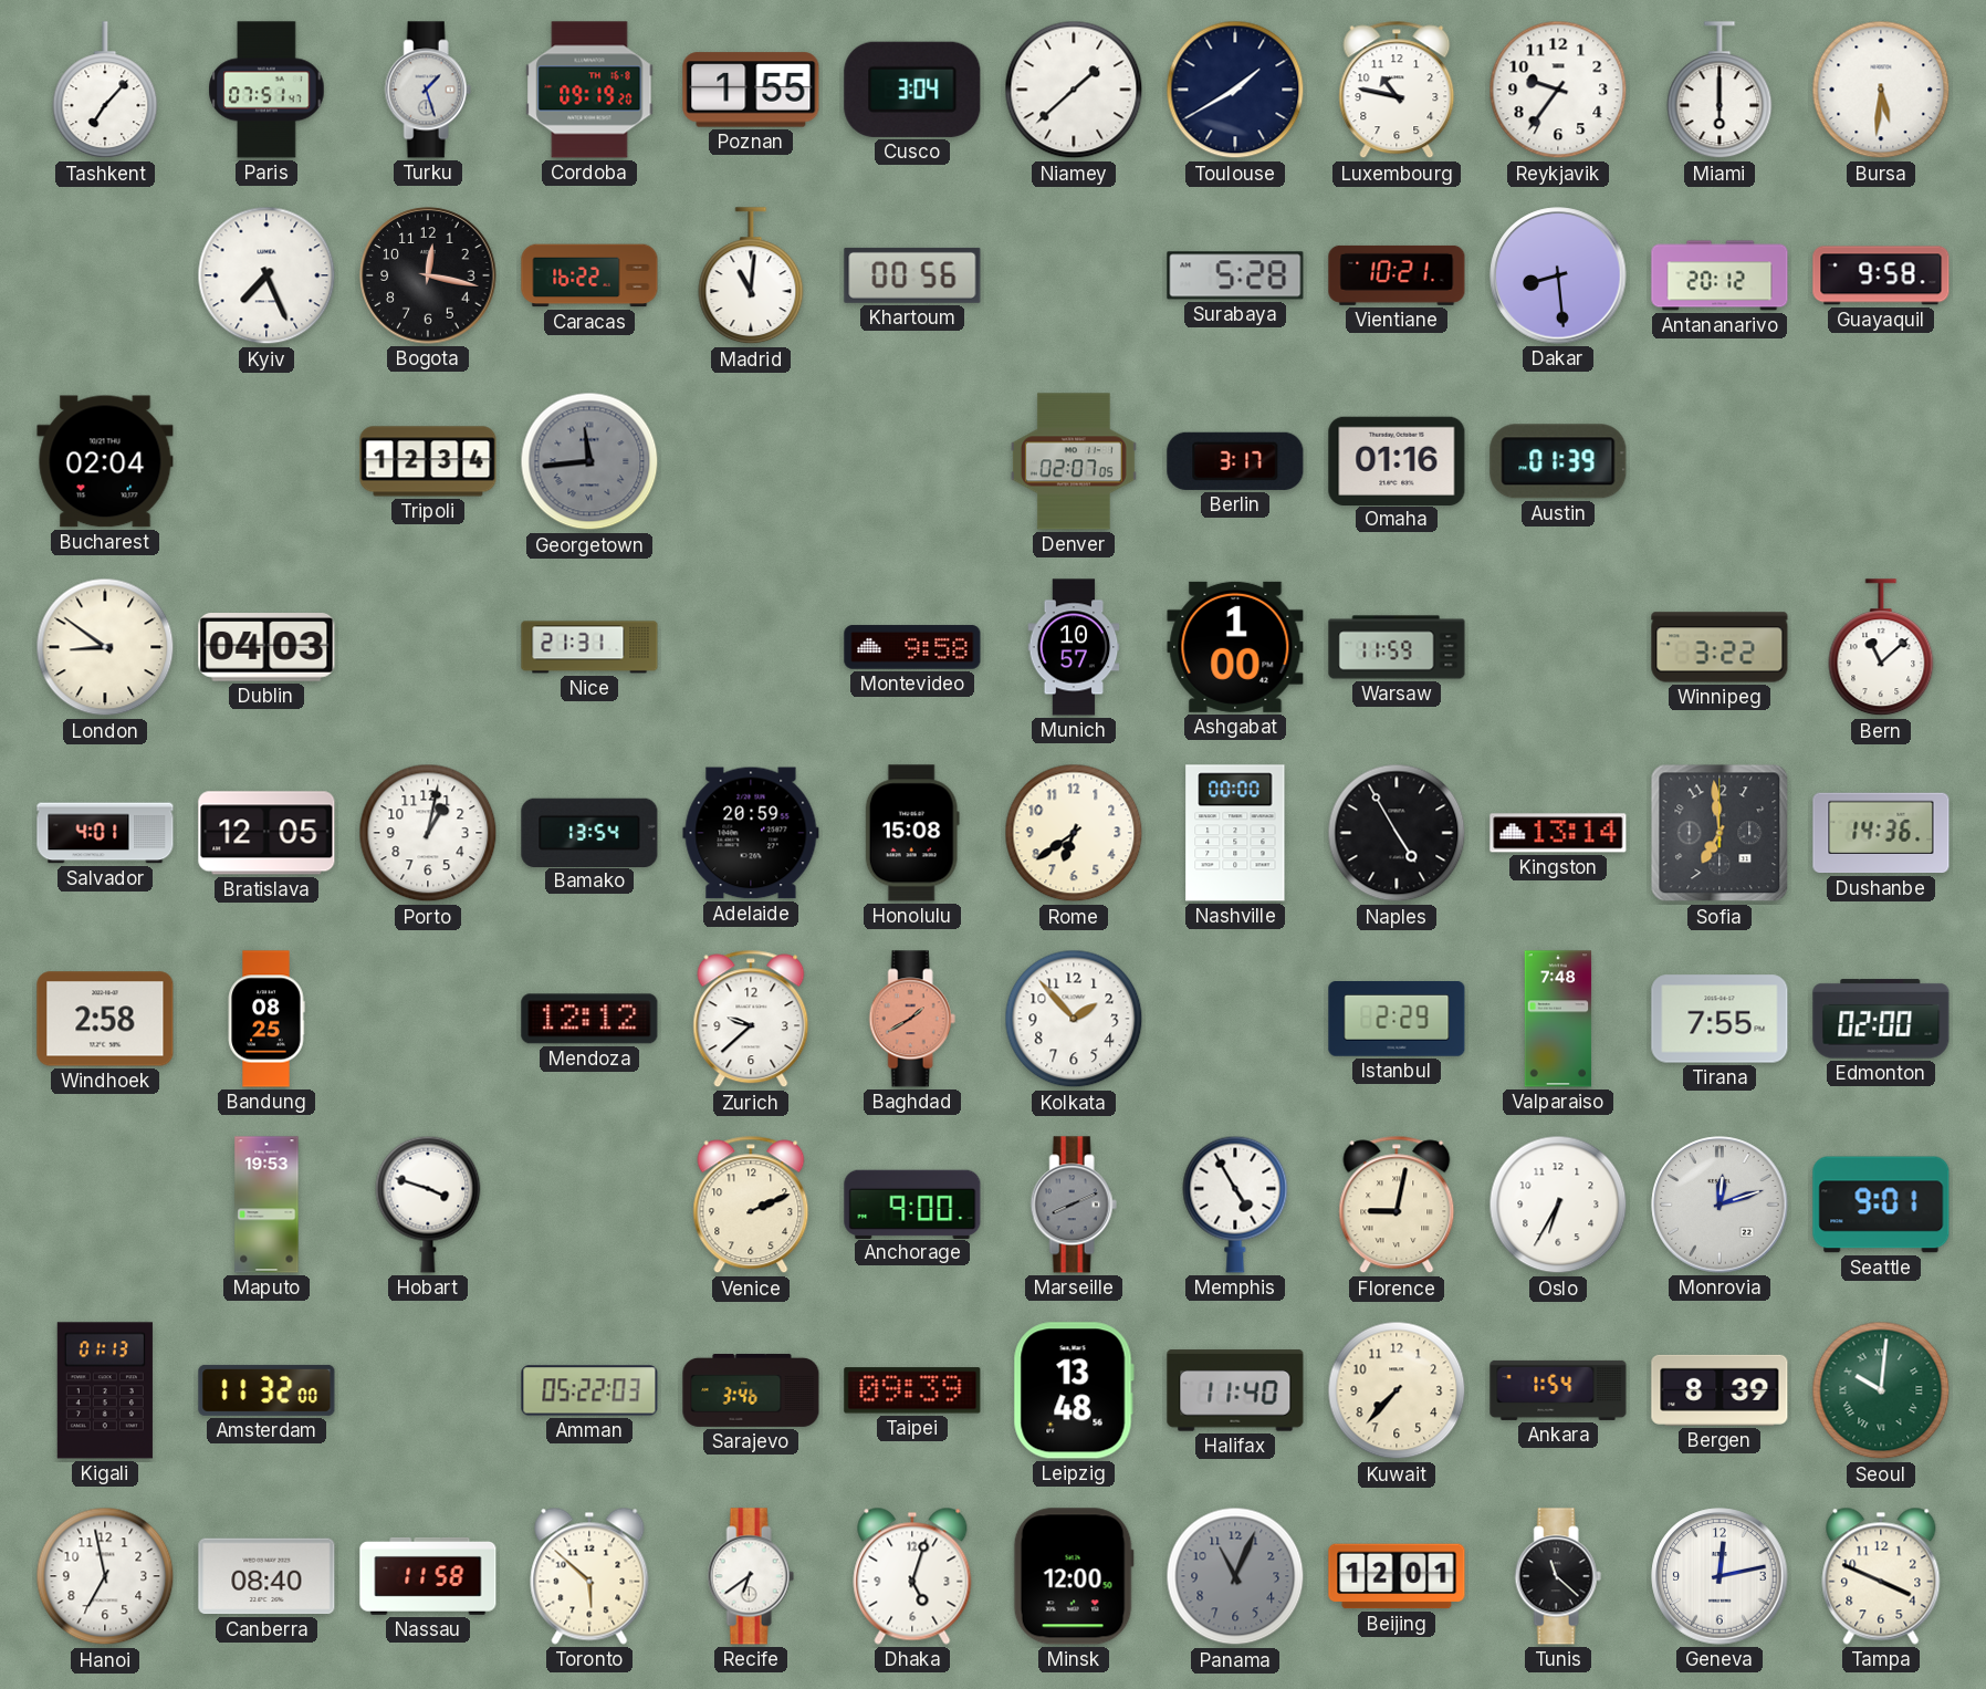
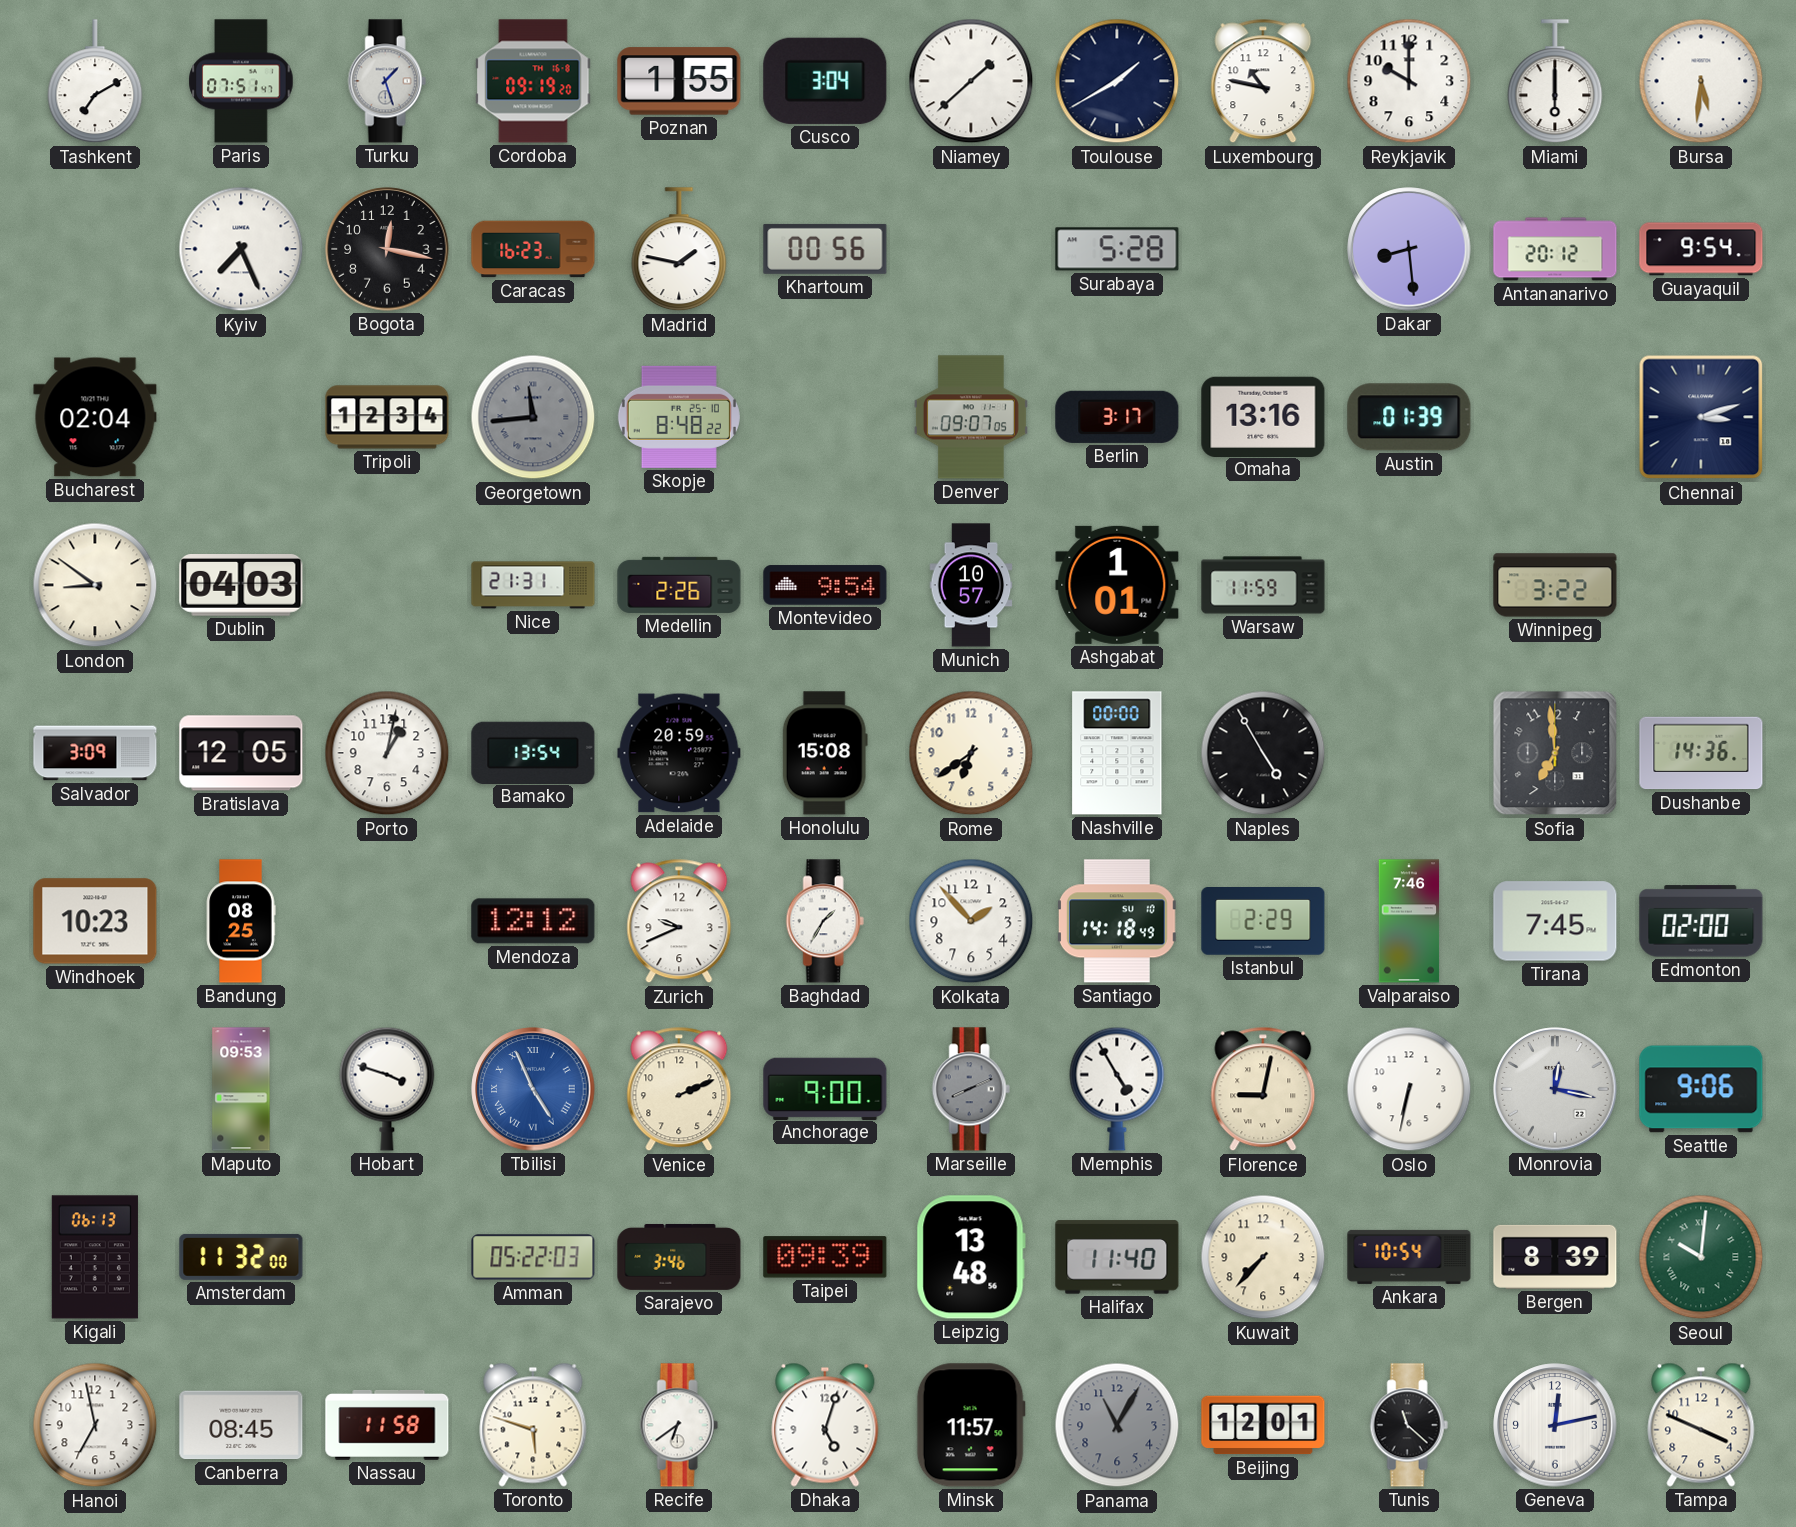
Tashkent: 7:07 -> 7:10 (95, 82)
Reykjavik: 9:36 -> 10:00 (1409, 81)
Caracas: 16:22 -> 16:23 (533, 249)
Madrid: 11:01 -> 1:47 (679, 250)
Vientiane: 10:21 -> none (1397, 275)
Guayaquil: 9:58 -> 9:54 (1701, 249)
Skopje: none -> 8:48 (679, 417)
Denver: 02:07 -> 09:07 (971, 417)
Omaha: 01:16 -> 13:16 (1263, 416)
Chennai: none -> 3:12 (1701, 417)
Medellin: none -> 2:26 (679, 585)
Montevideo: 9:58 -> 9:54 (825, 585)
Ashgabat: 1:00 -> 1:01 (1117, 585)
Bern: 11:08 -> none (1881, 648)
Salvador: 4:01 -> 3:09 (95, 753)
Kingston: 13:14 -> none (1558, 833)
Windhoek: 2:58 -> 10:23 (95, 921)
Zurich: 9:38 -> 9:41 (679, 921)
Baghdad: 1:40 -> 1:35 (825, 921)
Baghdad dial: salmon -> white (825, 921)
Santiago: none -> 14:18 (1117, 921)
Valparaiso: 7:48 -> 7:46 (1409, 921)
Tirana: 7:55 -> 7:45 (1555, 921)
Maputo: 19:53 -> 09:53 (241, 1089)
Tbilisi: none -> 4:56 (533, 1089)
Oslo: 6:35 -> 6:32 (1409, 1089)
Monrovia: 12:12 -> 12:17 (1555, 1089)
Seattle: 9:01 -> 9:06 (1701, 1089)
Kigali: 01:13 -> 06:13 (95, 1257)
Ankara: 1:54 -> 10:54 (1409, 1257)
Canberra: 08:40 -> 08:45 (241, 1425)
Toronto: 5:52 -> 5:48 (533, 1425)
Minsk: 12:00 -> 11:57 (971, 1425)
Panama: 11:04 -> 11:05 (1117, 1425)
